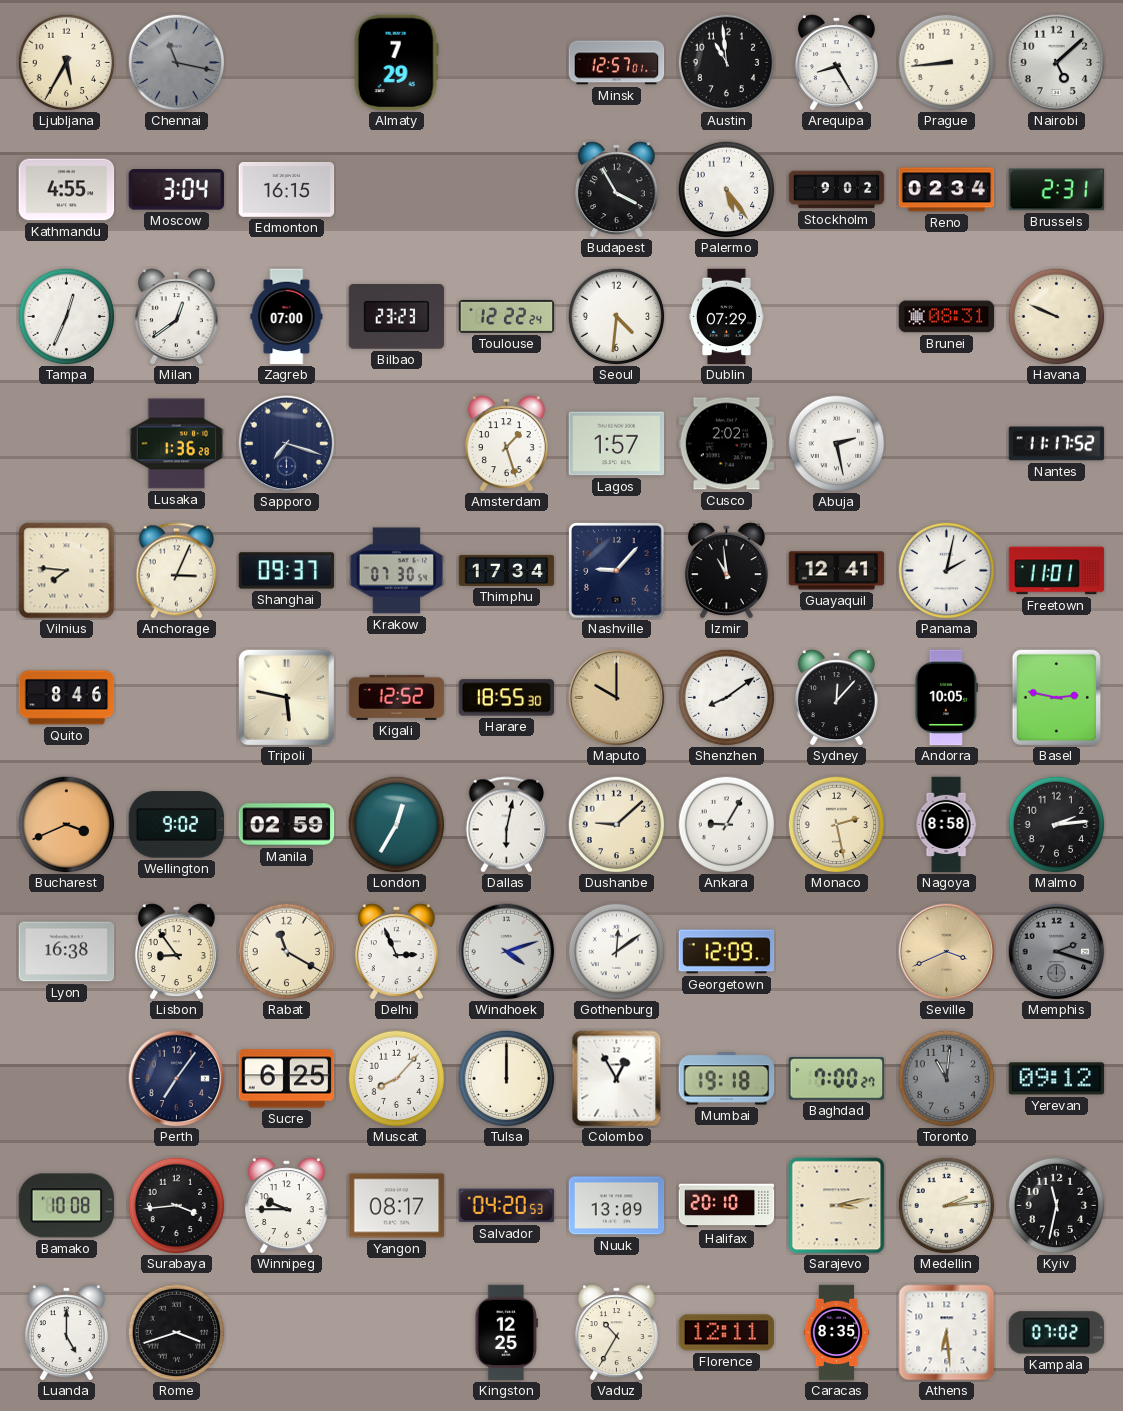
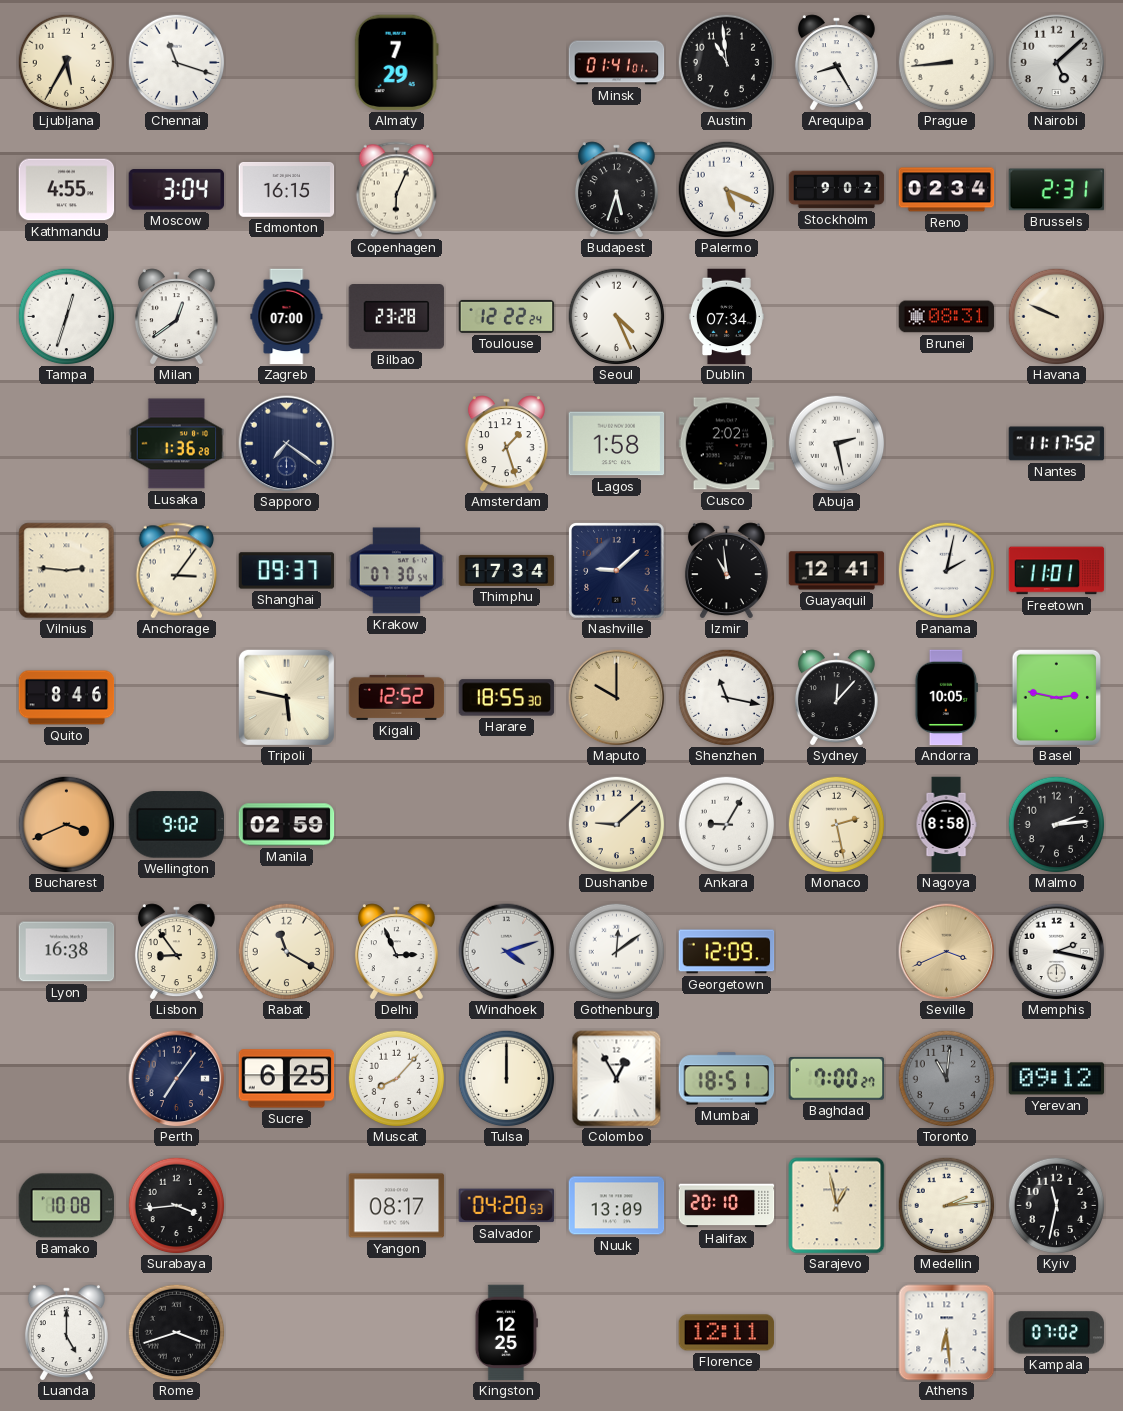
Chennai: 11:17 -> 11:18 (176, 62)
Chennai dial: grey -> white (176, 62)
Minsk: 12:57 -> 01:41 (617, 63)
Copenhagen: none -> 6:04 (397, 190)
Budapest: 3:55 -> 5:33 (616, 190)
Palermo: 5:24 -> 5:19 (726, 189)
Tampa: 12:34 -> 12:33 (66, 316)
Bilbao: 23:23 -> 23:28 (397, 317)
Seoul: 4:31 -> 4:26 (616, 316)
Dublin: 07:29 -> 07:34 (727, 317)
Sapporo: 7:18 -> 7:21 (287, 444)
Lagos: 1:57 -> 1:58 (617, 444)
Vilnius: 7:46 -> 2:46 (67, 571)
Anchorage: 3:04 -> 3:06 (177, 571)
Nashville: 9:07 -> 9:08 (617, 571)
Shenzhen: 8:09 -> 11:17 (726, 697)
London: 12:35 -> none (396, 824)
Dallas: 6:02 -> none (507, 825)
Memphis: 2:18 -> 2:17 (1057, 952)
Memphis dial: grey -> white (1057, 952)
Mumbai: 19:18 -> 18:51 (727, 1079)
Winnipeg: 9:45 -> none (286, 1206)
Sarajevo: 3:13 -> 12:58 (837, 1206)
Vaduz: 10:35 -> none (616, 1333)
Caracas: 8:35 -> none (837, 1333)
